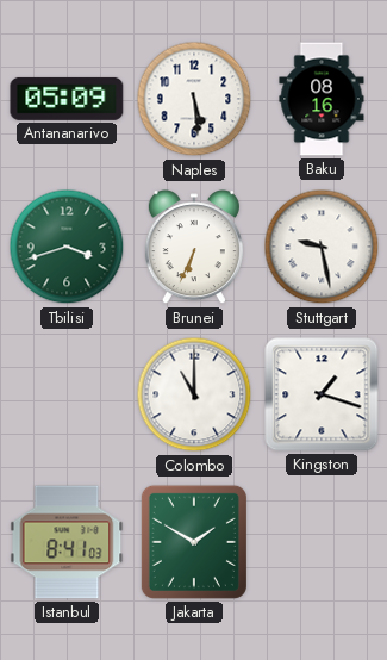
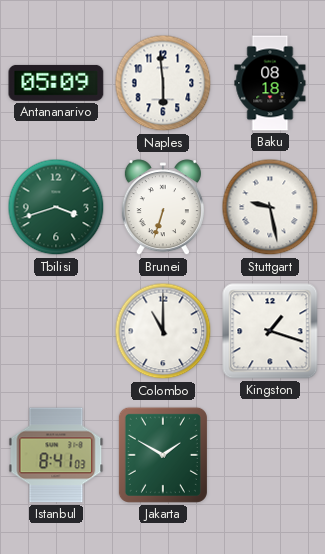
Naples: 5:29 -> 5:59 (163, 83)
Baku: 08:16 -> 08:18 (270, 83)
Brunei: 6:34 -> 6:33 (163, 208)
